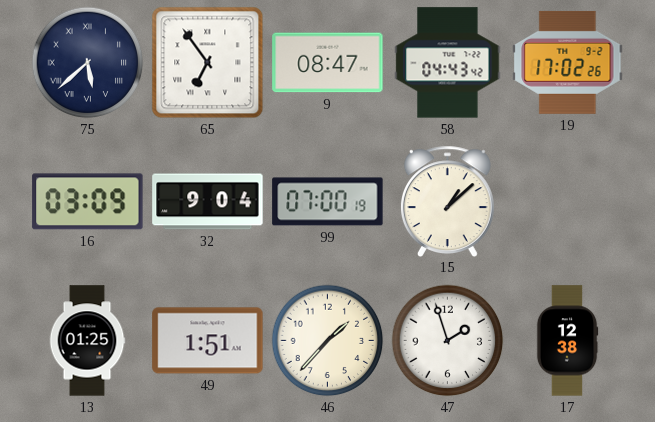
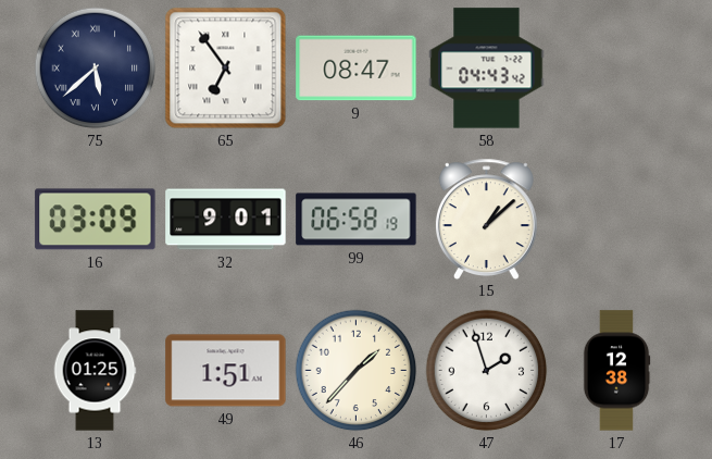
19: 17:02 -> none (568, 62)
32: 9:04 -> 9:01 (226, 220)
99: 07:00 -> 06:58 (357, 220)
